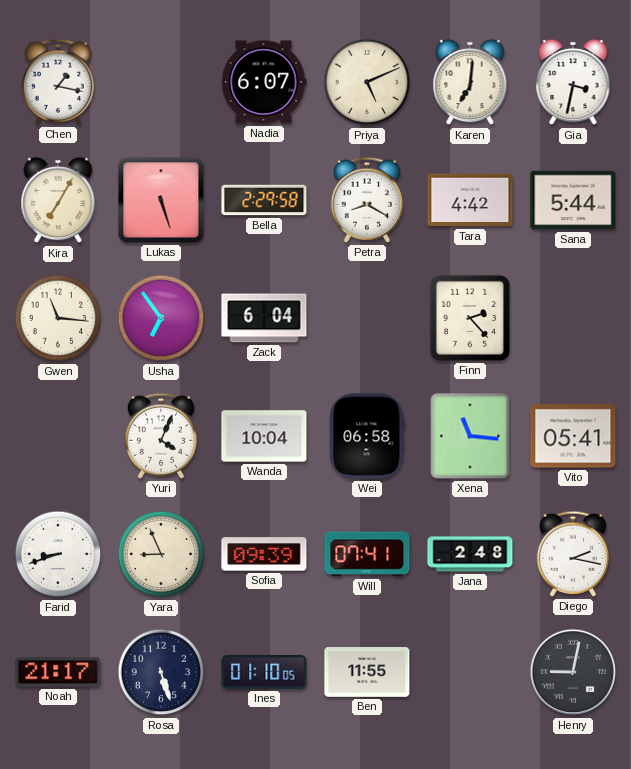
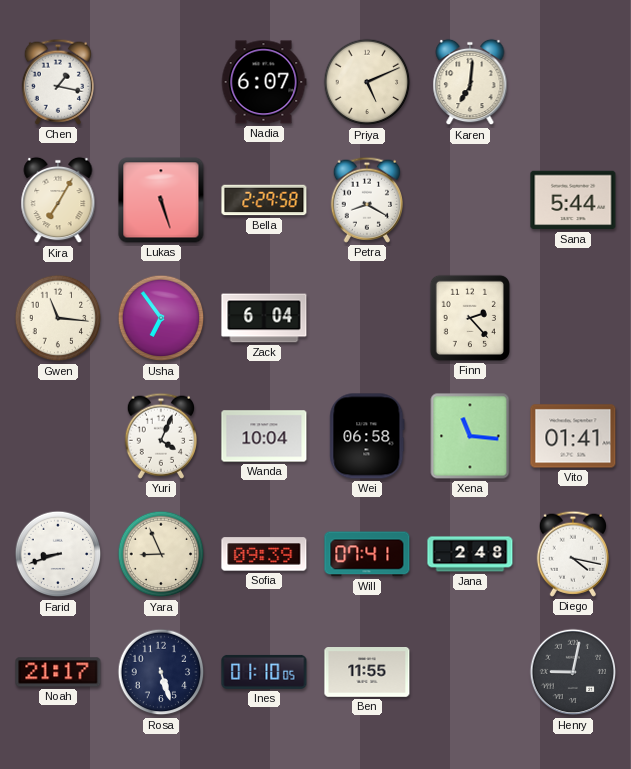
Gia: 3:32 -> none (573, 82)
Tara: 4:42 -> none (470, 200)
Vito: 05:41 -> 01:41 (573, 436)
Diego: 2:17 -> 4:17 (572, 554)
